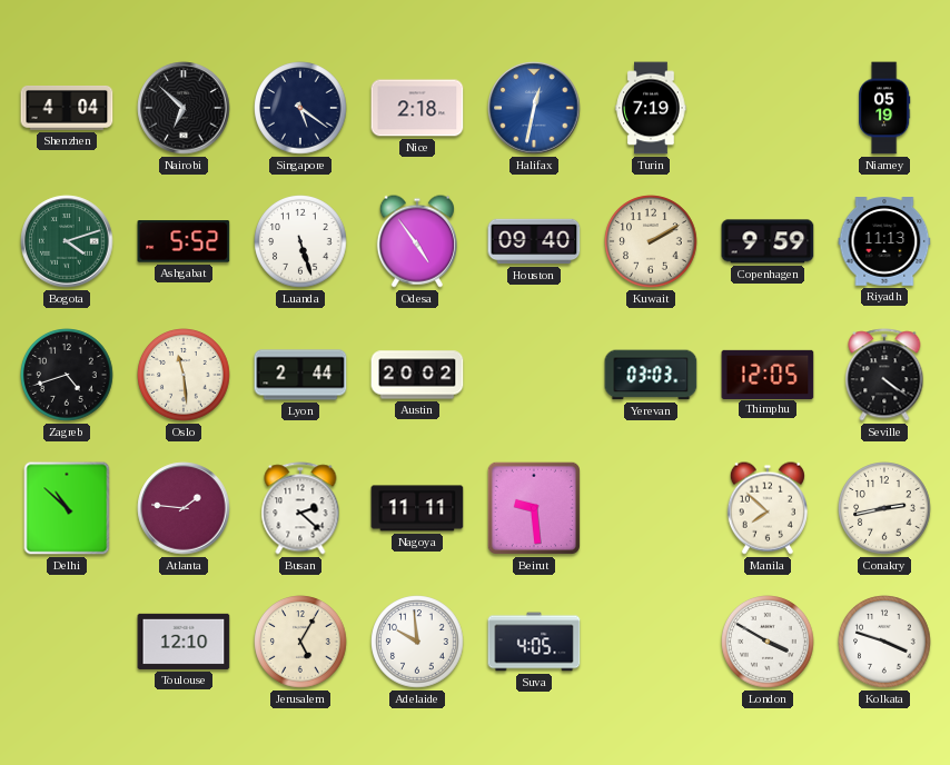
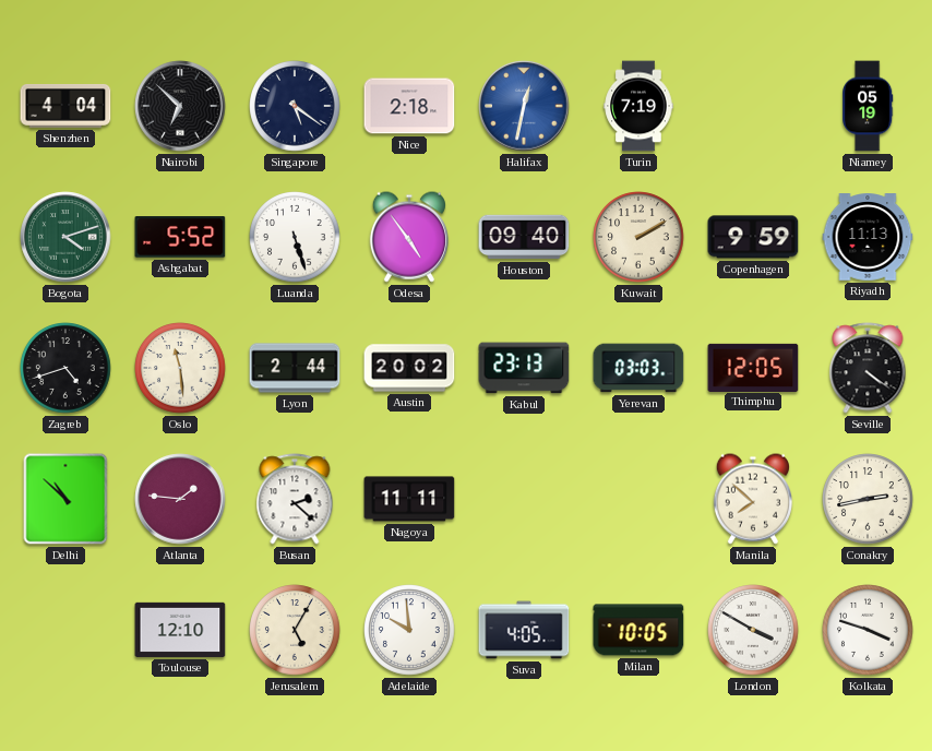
Kabul: none -> 23:13 (524, 368)
Beirut: 9:29 -> none (534, 508)
Milan: none -> 10:05 (638, 630)
